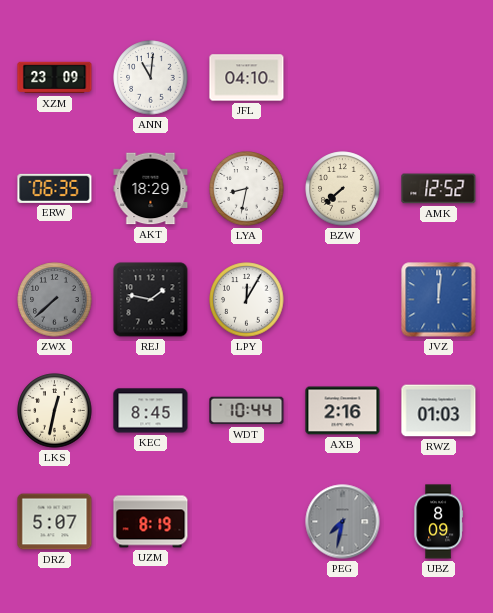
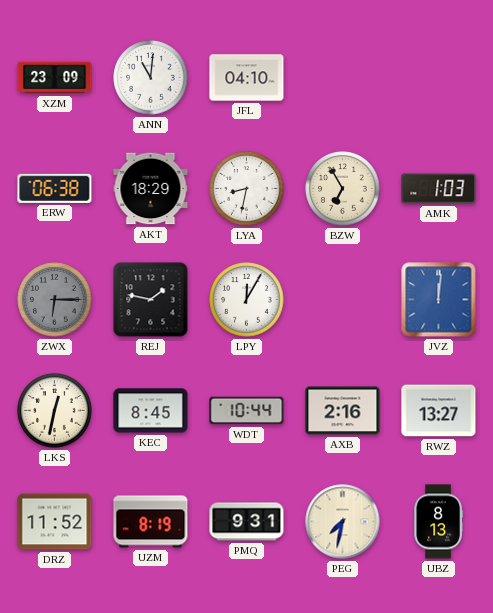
ERW: 06:35 -> 06:38 (55, 188)
BZW: 7:38 -> 6:55 (343, 189)
AMK: 12:52 -> 1:03 (439, 189)
ZWX: 7:38 -> 6:15 (55, 300)
RWZ: 01:03 -> 13:27 (439, 411)
DRZ: 5:07 -> 11:52 (55, 522)
PMQ: none -> 9:31 (247, 522)
PEG dial: grey -> cream (343, 522)
UBZ: 8:09 -> 8:13 (438, 522)
